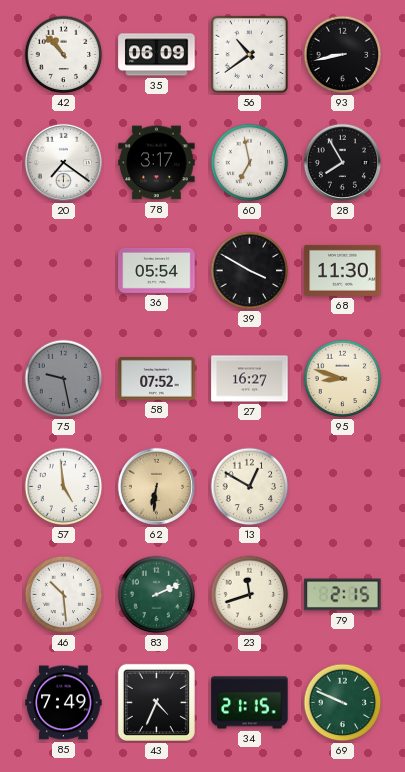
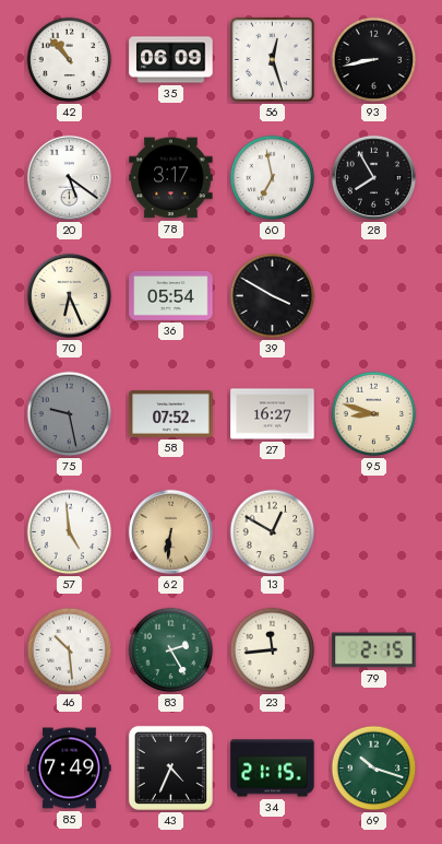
56: 10:39 -> 12:27 (272, 59)
20: 7:21 -> 5:21 (69, 177)
70: none -> 6:26 (69, 295)
68: 11:30 -> none (343, 270)
83: 2:11 -> 2:25 (171, 650)
23: 11:42 -> 11:44 (273, 650)
69: 9:49 -> 10:18 (374, 769)
